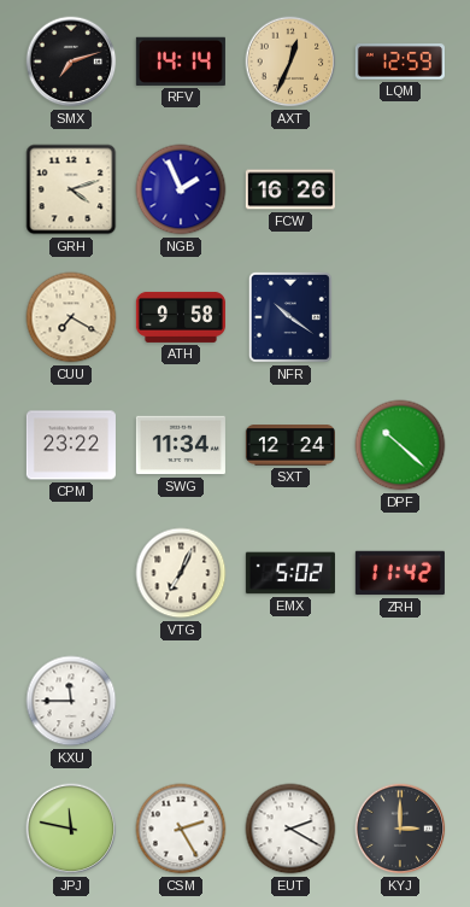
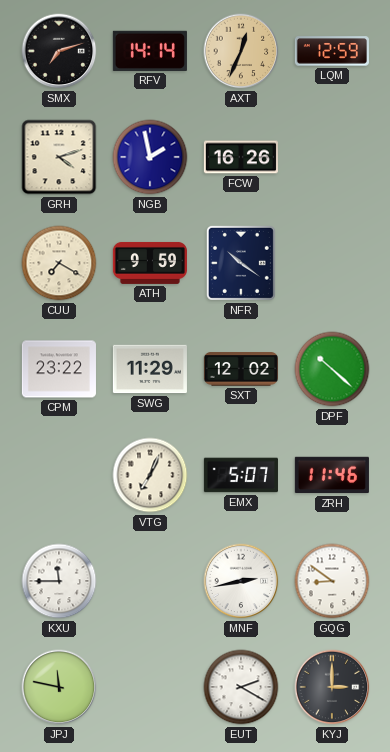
NGB: 1:56 -> 1:58 (150, 157)
ATH: 9:58 -> 9:59 (150, 263)
SWG: 11:34 -> 11:29 (150, 369)
SXT: 12:24 -> 12:02 (241, 369)
EMX: 5:02 -> 5:07 (241, 475)
ZRH: 11:42 -> 11:46 (332, 475)
MNF: none -> 2:43 (241, 581)
GQG: none -> 8:51 (332, 581)
CSM: 2:25 -> none (181, 829)
